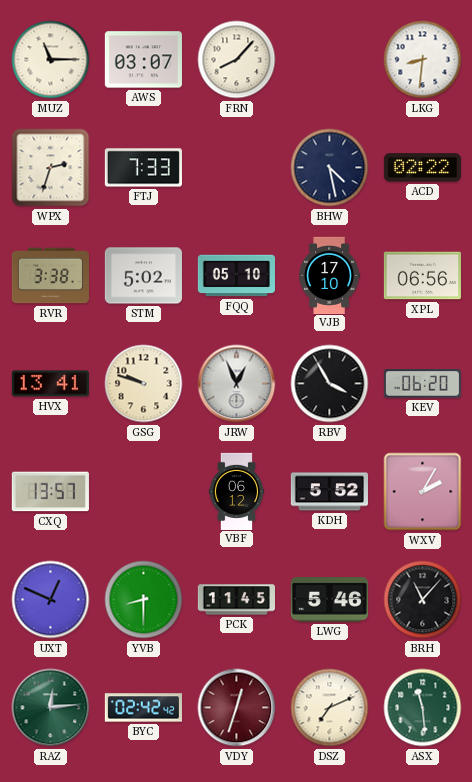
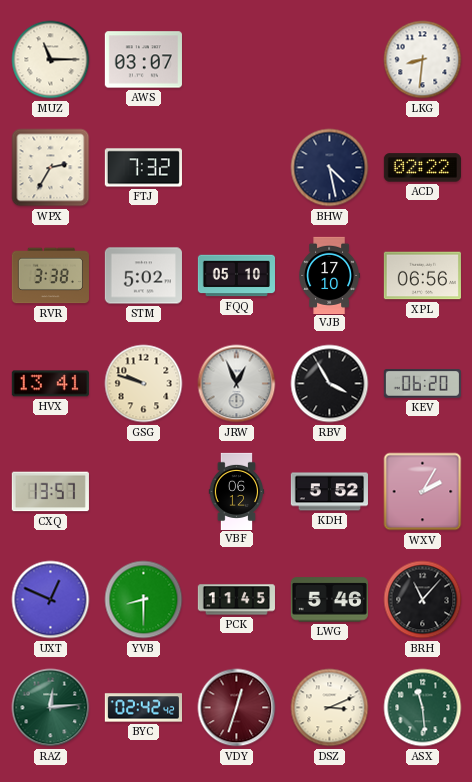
FRN: 8:07 -> none (237, 60)
WPX: 2:33 -> 2:35 (51, 168)
FTJ: 7:33 -> 7:32 (143, 168)
DSZ: 7:11 -> 3:11 (330, 708)
